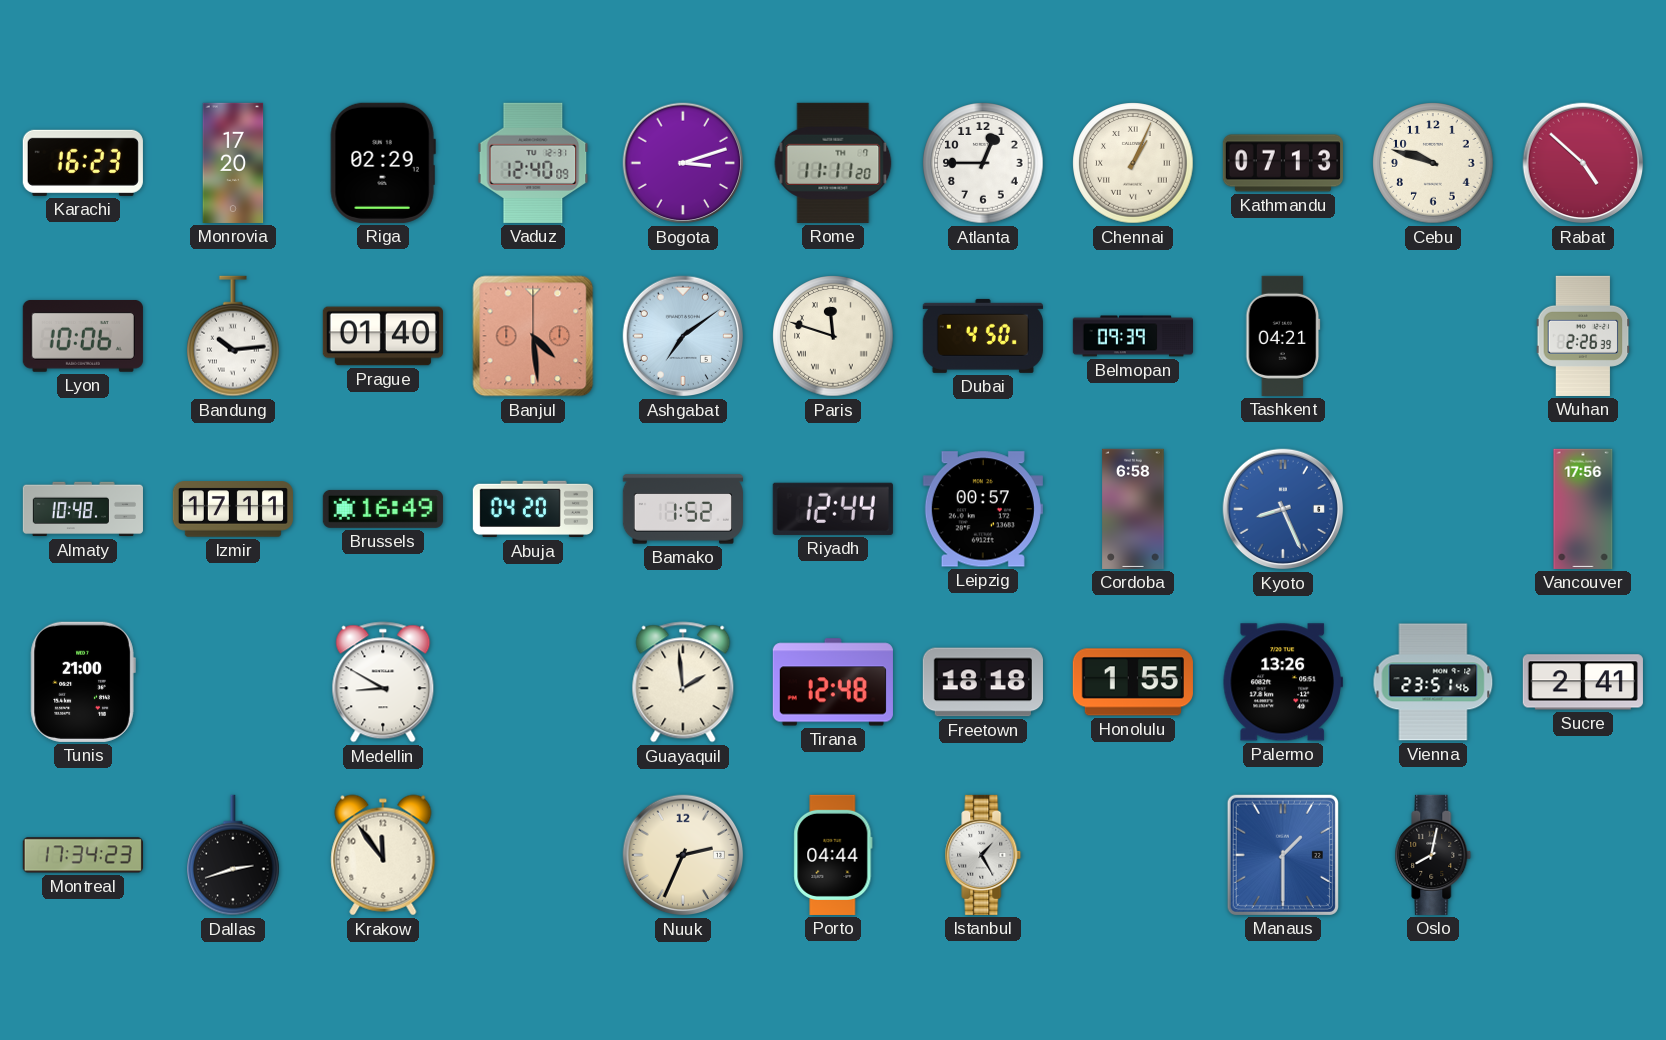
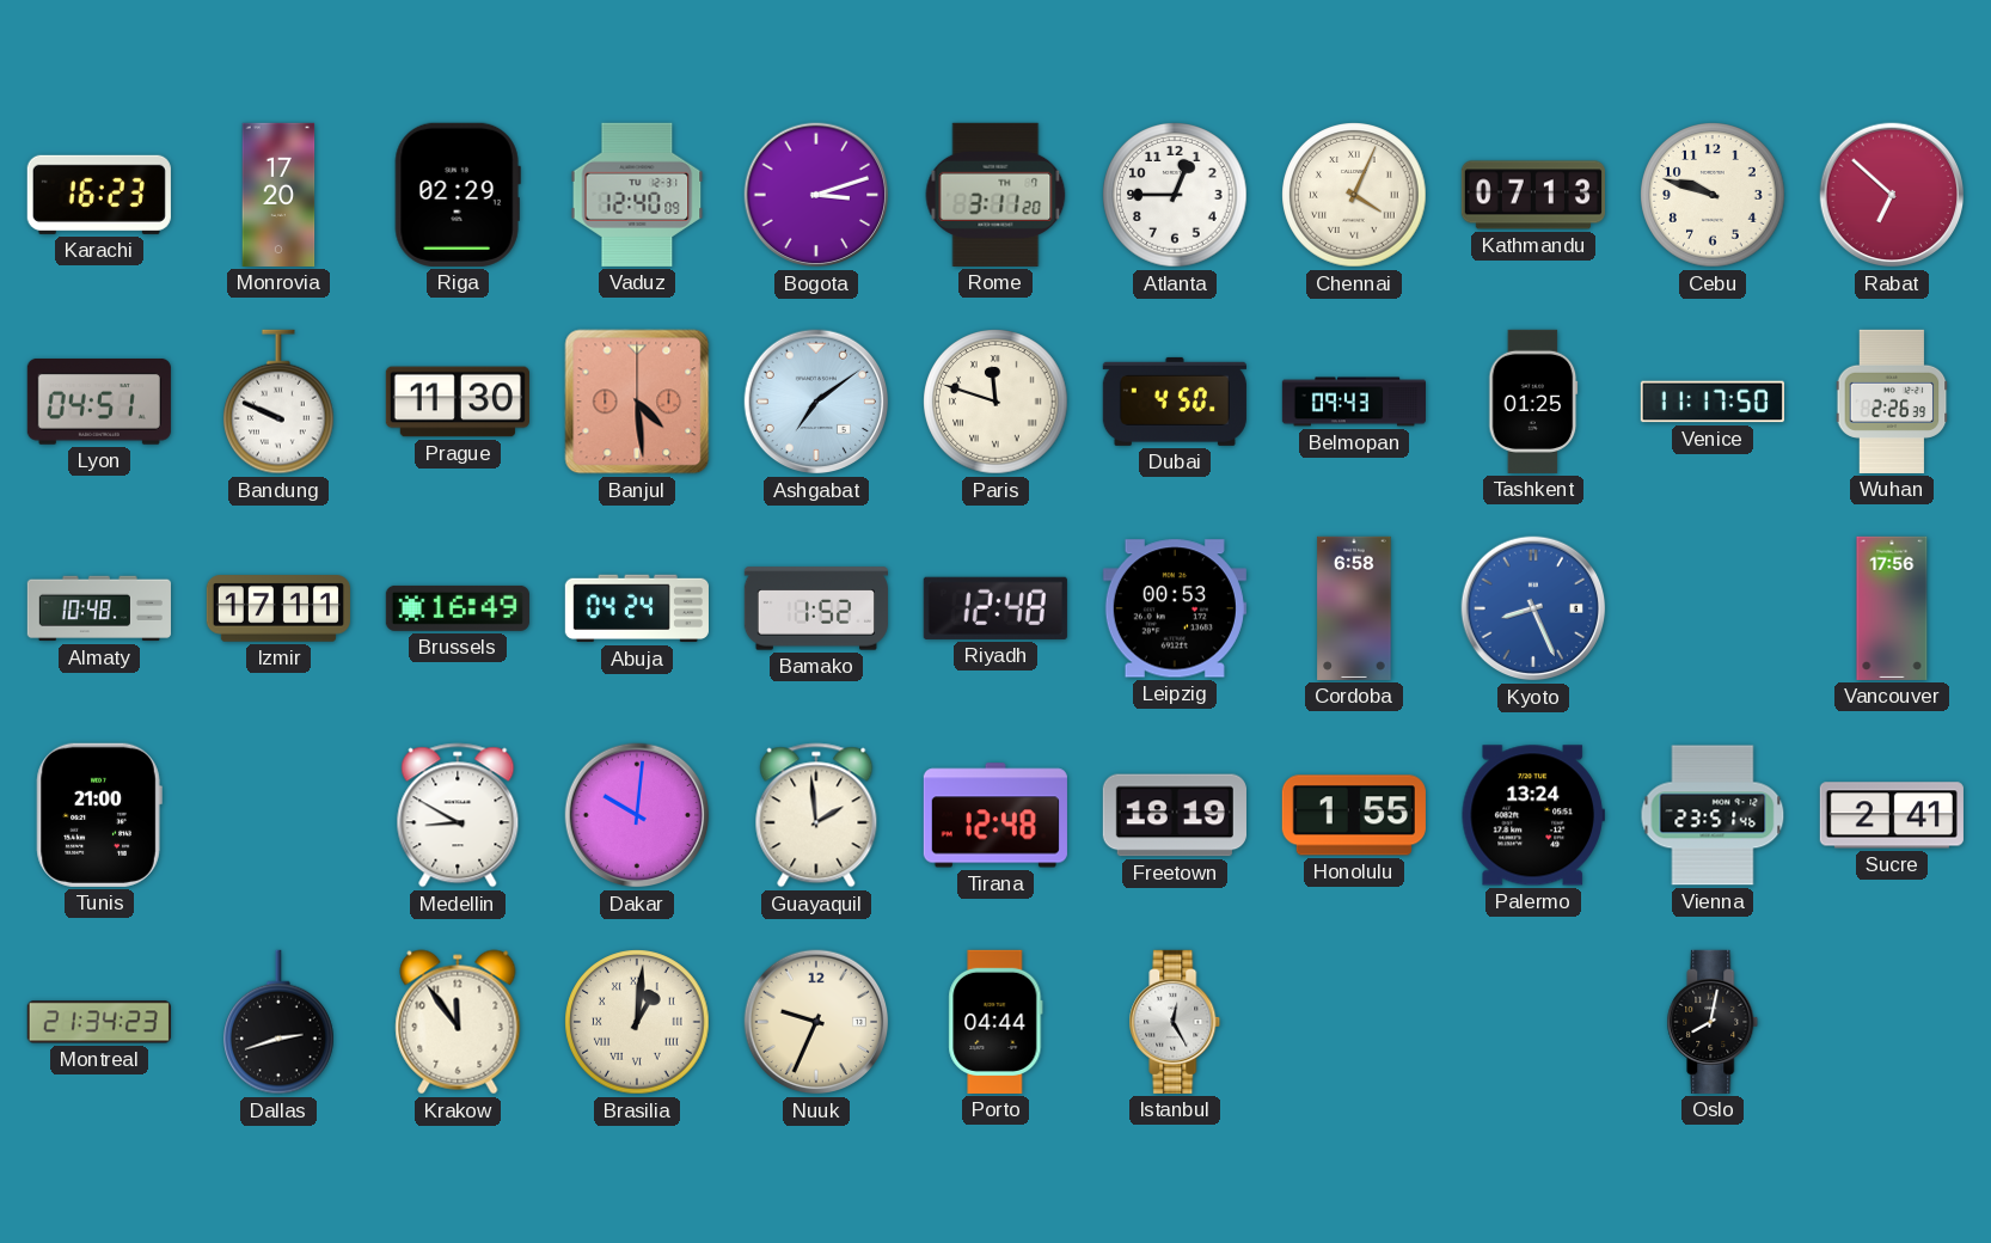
Rome: 11:11 -> 3:11 (995, 195)
Chennai: 1:04 -> 4:04 (1354, 195)
Rabat: 4:52 -> 6:52 (1892, 195)
Lyon: 10:06 -> 04:51 (99, 402)
Bandung: 10:14 -> 9:49 (280, 402)
Prague: 01:40 -> 11:30 (458, 402)
Belmopan: 09:39 -> 09:43 (1353, 402)
Tashkent: 04:21 -> 01:25 (1533, 402)
Venice: none -> 11:17 (1713, 402)
Abuja: 04:20 -> 04:24 (637, 608)
Riyadh: 12:44 -> 12:48 (995, 608)
Leipzig: 00:57 -> 00:53 (1175, 608)
Dakar: none -> 10:01 (637, 815)
Freetown: 18:18 -> 18:19 (1175, 815)
Palermo: 13:26 -> 13:24 (1533, 815)
Montreal: 17:34 -> 21:34 (99, 1022)
Brasilia: none -> 1:01 (637, 1022)
Nuuk: 2:34 -> 9:34 (816, 1022)
Istanbul: 1:25 -> 12:25 (1175, 1022)
Manaus: 1:30 -> none (1283, 855)
